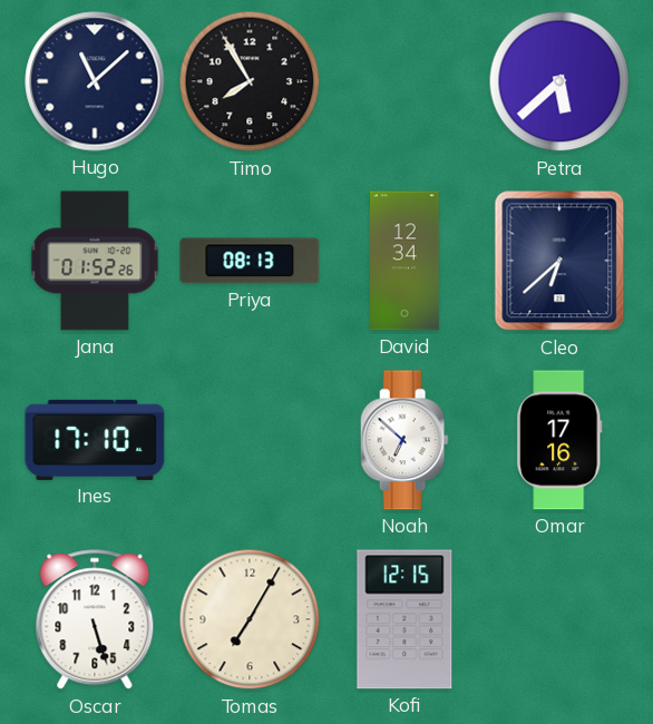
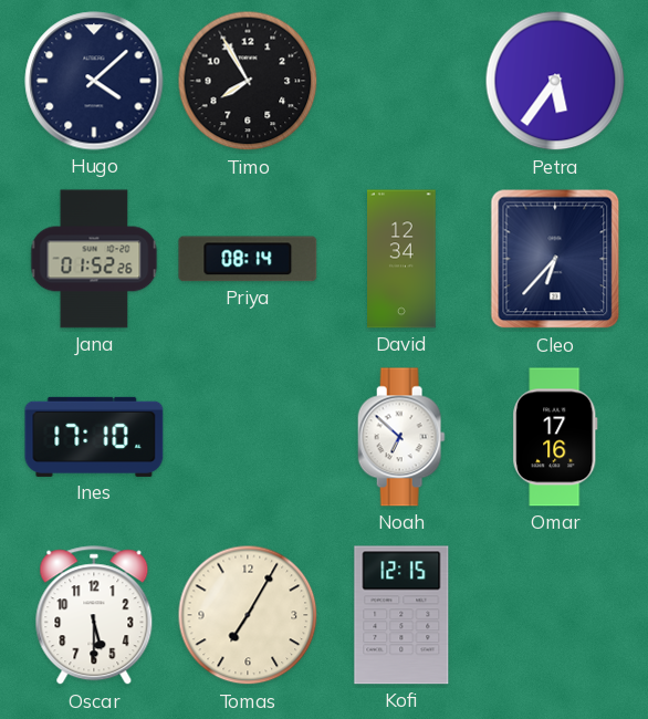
Hugo: 11:08 -> 4:08 (94, 81)
Petra: 5:38 -> 5:36 (555, 81)
Priya: 08:13 -> 08:14 (248, 259)
Cleo: 6:38 -> 6:37 (555, 259)
Oscar: 5:27 -> 5:30 (94, 616)
